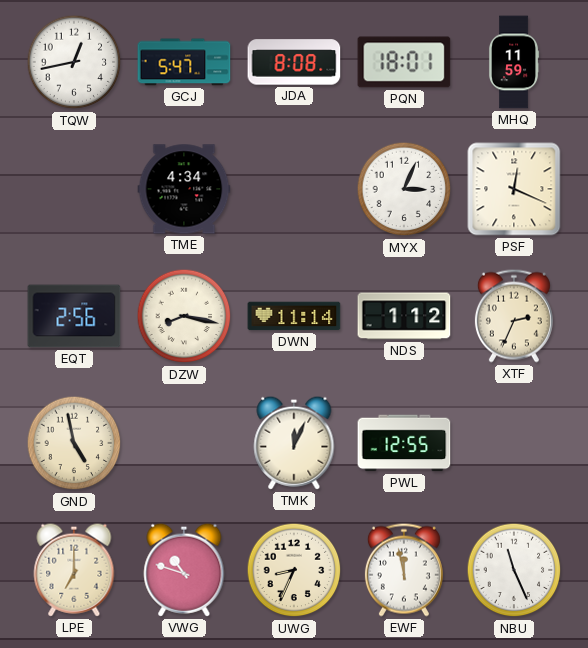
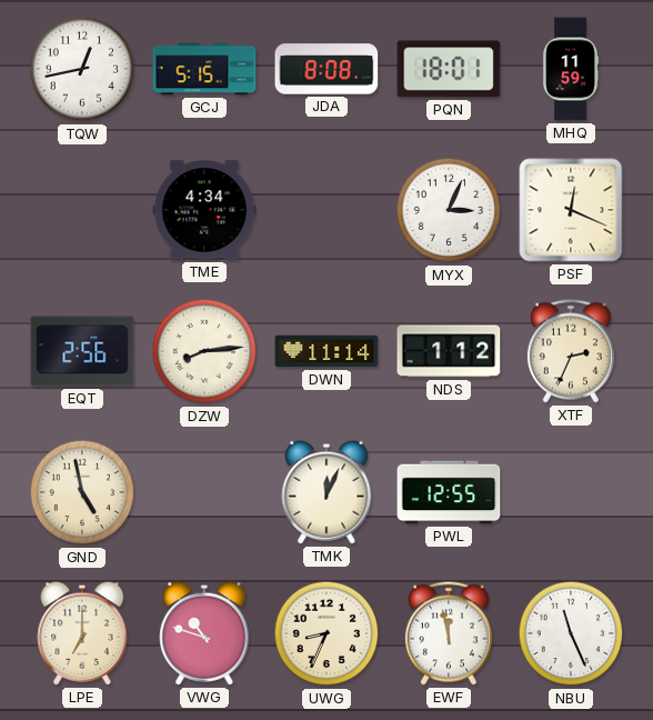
GCJ: 5:47 -> 5:15 (204, 69)
DZW: 8:17 -> 8:14 (204, 351)
